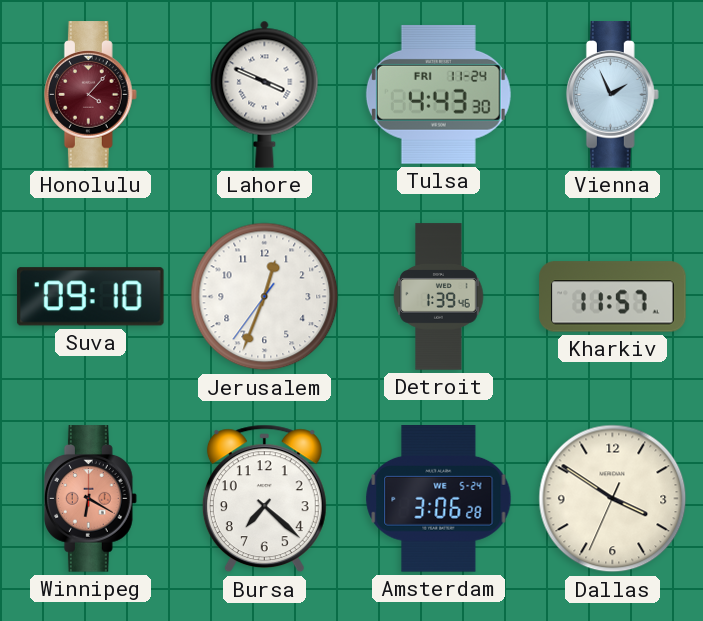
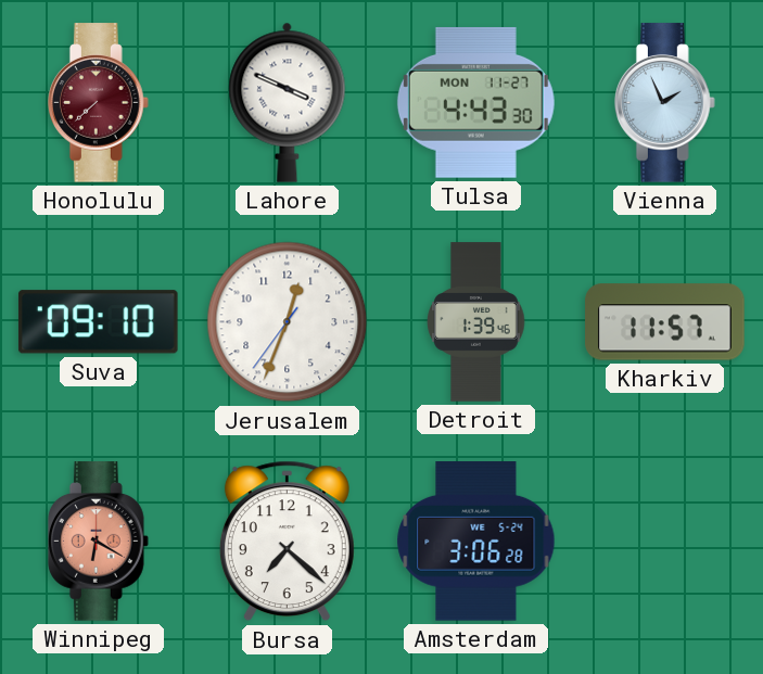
Honolulu: 4:07 -> 7:38 (98, 103)
Tulsa date: FRI 11-24 -> MON 11-27 (475, 102)
Dallas: 3:50 -> none (613, 499)
